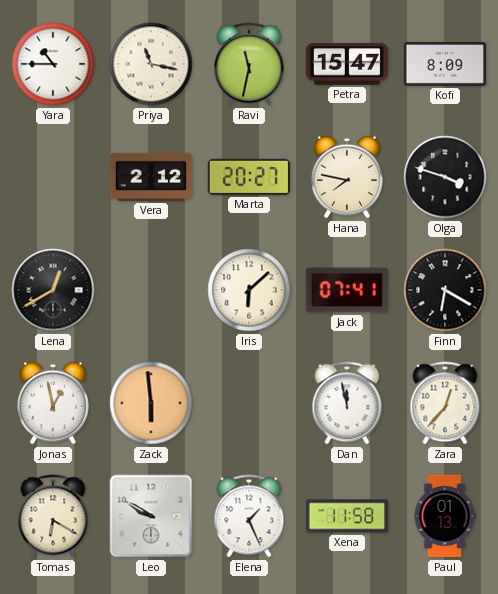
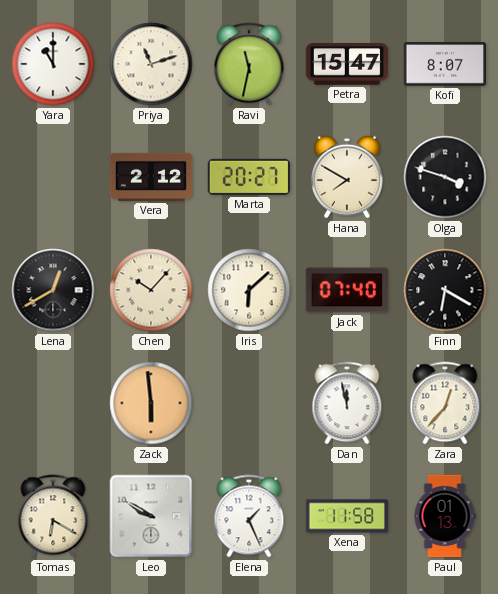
Yara: 10:45 -> 11:00 (53, 64)
Priya: 11:17 -> 11:12 (151, 64)
Kofi: 8:09 -> 8:07 (444, 64)
Hana: 7:47 -> 7:50 (348, 177)
Chen: none -> 10:07 (151, 290)
Jack: 07:41 -> 07:40 (346, 290)
Jonas: 12:58 -> none (54, 403)
